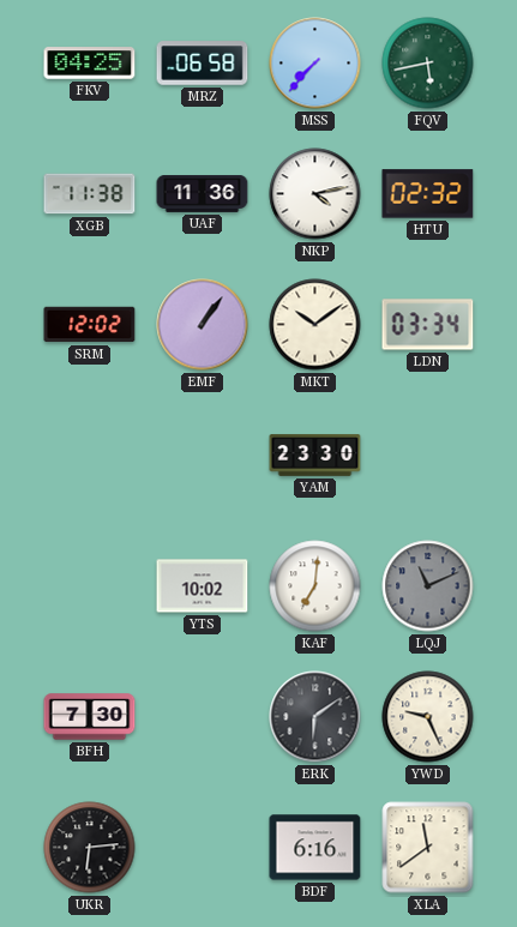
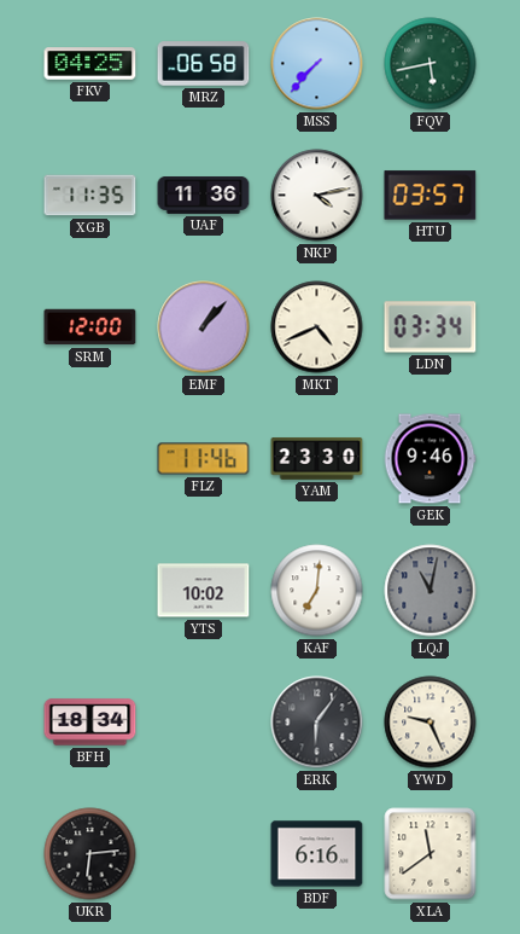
XGB: 11:38 -> 11:35 (90, 196)
HTU: 02:32 -> 03:57 (431, 196)
SRM: 12:02 -> 12:00 (90, 327)
EMF: 1:06 -> 1:07 (204, 327)
MKT: 10:09 -> 4:41 (317, 327)
FLZ: none -> 11:46 (204, 459)
GEK: none -> 9:46 (430, 459)
LQJ: 11:11 -> 11:02 (431, 591)
BFH: 7:30 -> 18:34 (90, 723)
ERK: 6:09 -> 6:06 (317, 723)
